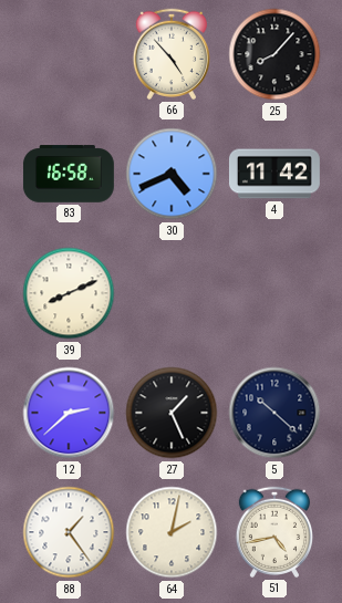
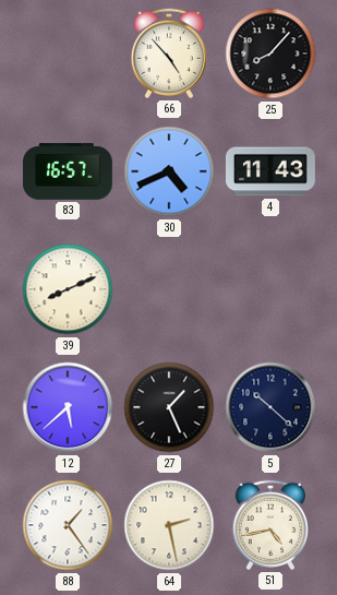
83: 16:58 -> 16:57 (68, 171)
4: 11:42 -> 11:43 (270, 171)
12: 2:38 -> 5:38 (68, 407)
64: 2:02 -> 2:28 (169, 525)
